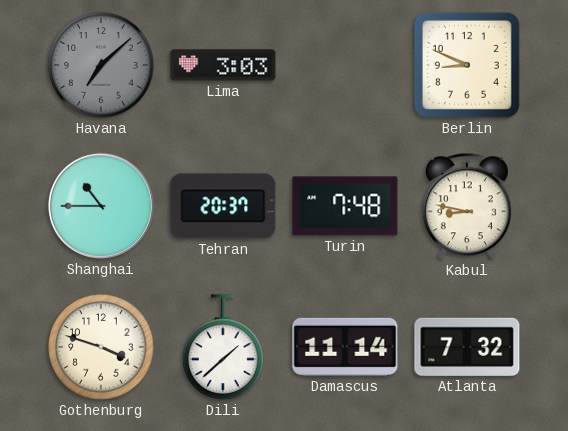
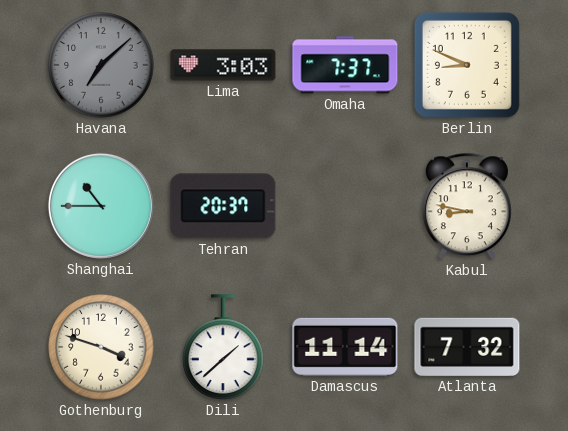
Omaha: none -> 7:37 (345, 65)
Turin: 7:48 -> none (345, 206)
